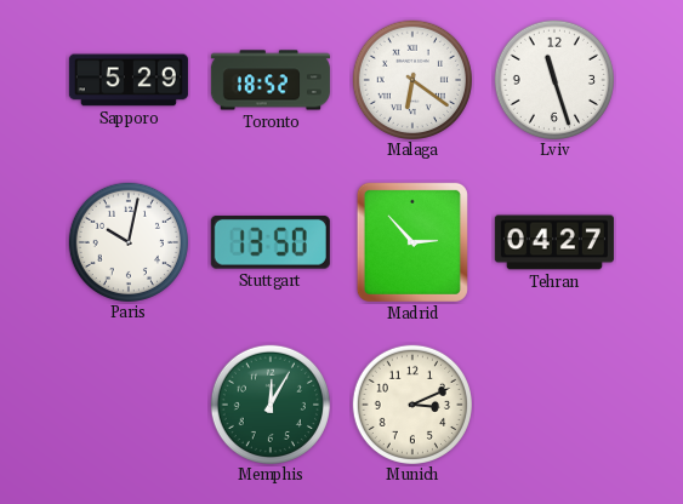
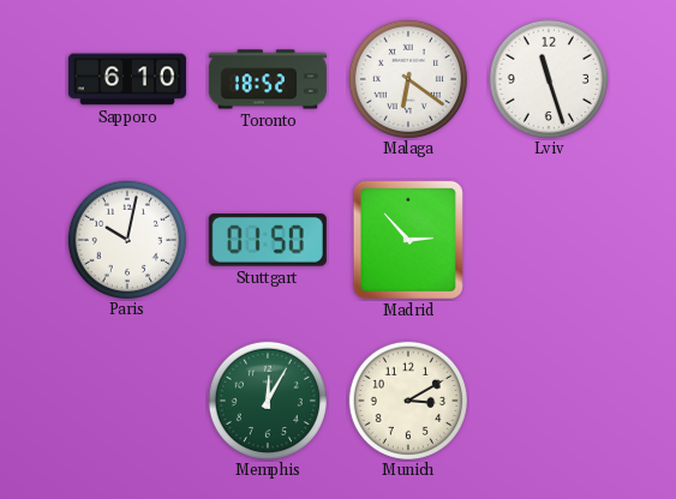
Sapporo: 5:29 -> 6:10 (127, 79)
Stuttgart: 13:50 -> 01:50 (268, 241)
Tehran: 04:27 -> none (554, 242)
Munich: 3:11 -> 3:10 (407, 399)
